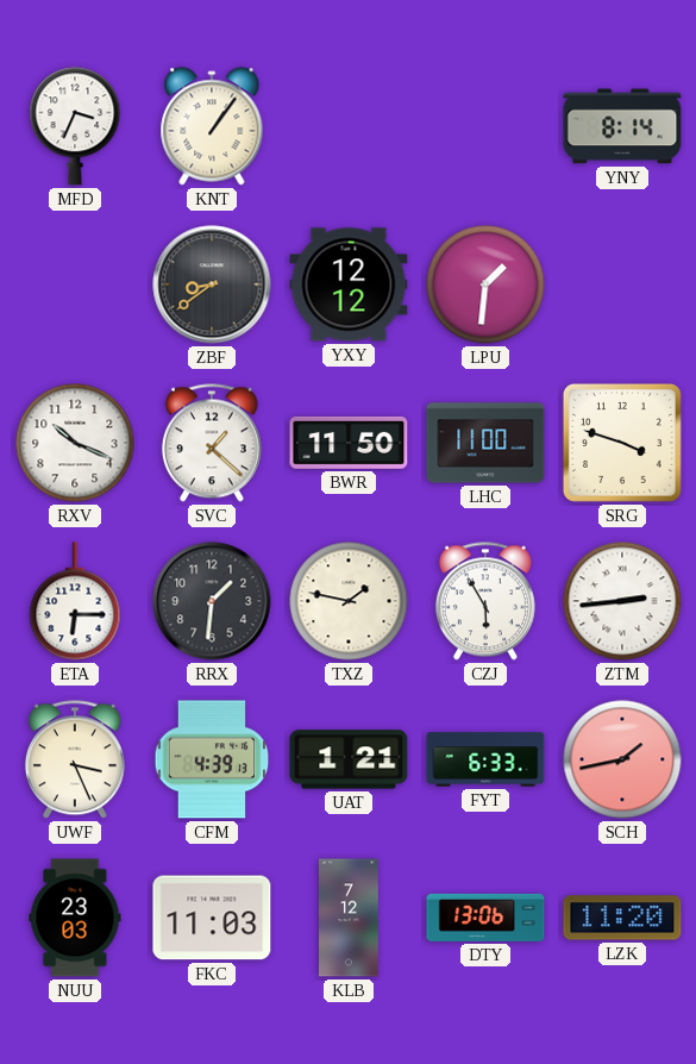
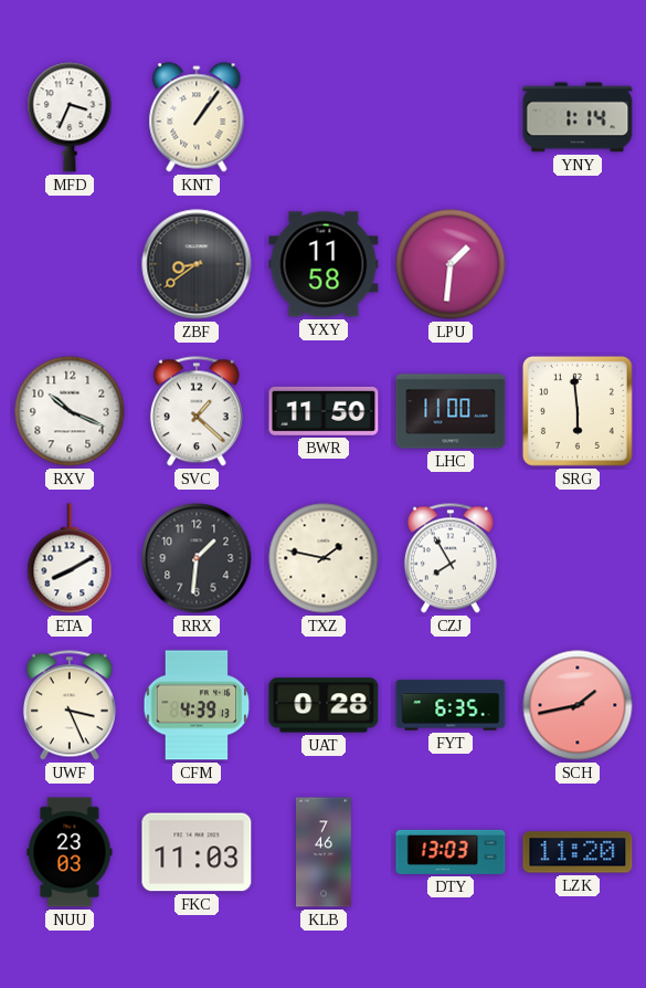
YNY: 8:14 -> 1:14 (578, 117)
YXY: 12:12 -> 11:58 (324, 264)
SRG: 3:48 -> 5:59 (578, 411)
ETA: 6:15 -> 8:10 (70, 558)
CZJ: 5:55 -> 7:55 (451, 558)
ZTM: 2:44 -> none (622, 601)
UAT: 1:21 -> 0:28 (324, 705)
FYT: 6:33 -> 6:35 (451, 705)
KLB: 7:12 -> 7:46 (325, 852)
DTY: 13:06 -> 13:03 (451, 852)
